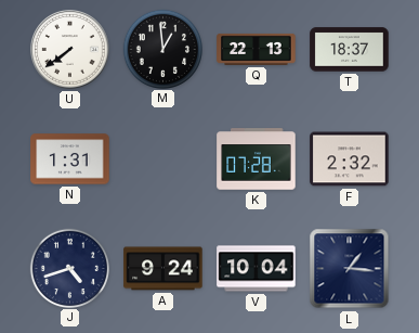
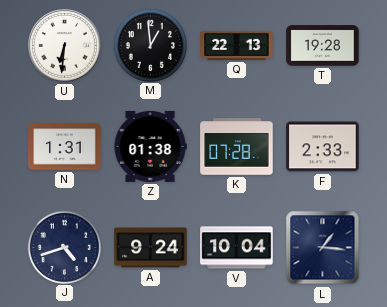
U: 7:39 -> 6:31 (65, 46)
T: 18:37 -> 19:28 (323, 46)
Z: none -> 01:38 (150, 146)
F: 2:32 -> 2:33 (323, 147)
